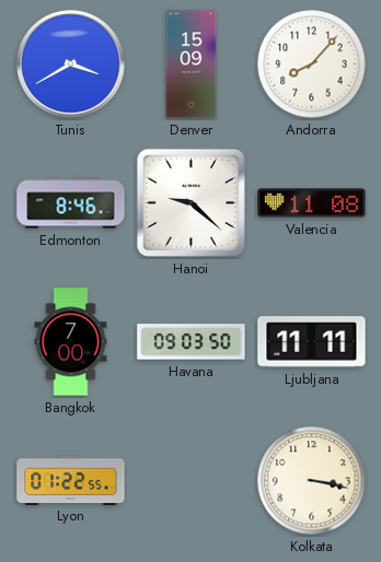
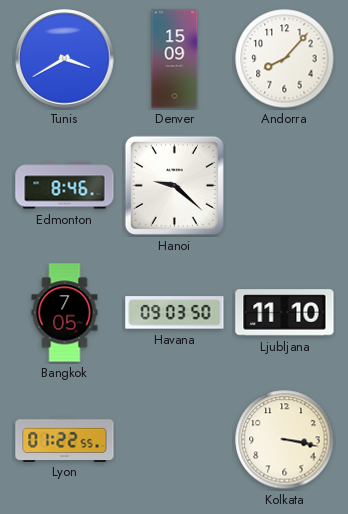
Valencia: 11:08 -> none (312, 203)
Bangkok: 7:00 -> 7:05 (65, 313)
Ljubljana: 11:11 -> 11:10 (285, 313)
